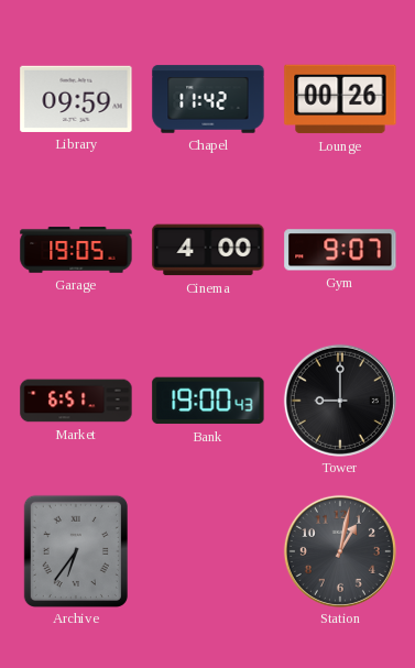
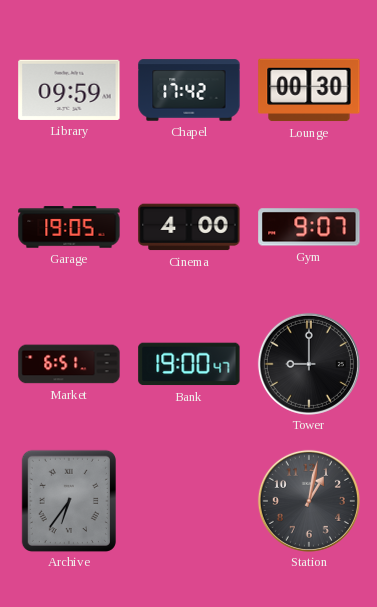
Chapel: 11:42 -> 17:42 (189, 90)
Lounge: 00:26 -> 00:30 (309, 90)
Bank: 19:00:43 -> 19:00:47 (189, 364)
